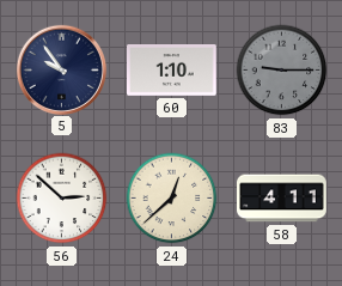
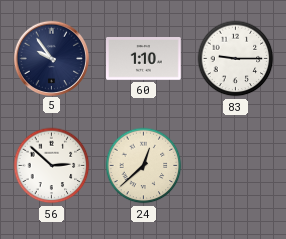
83 dial: grey -> white (236, 59)
58: 4:11 -> none (282, 199)
